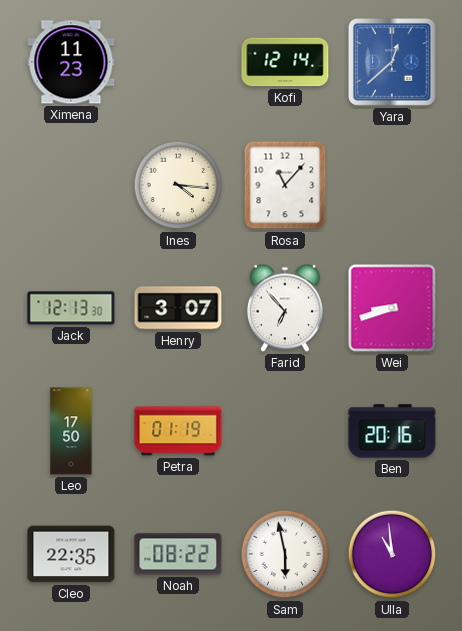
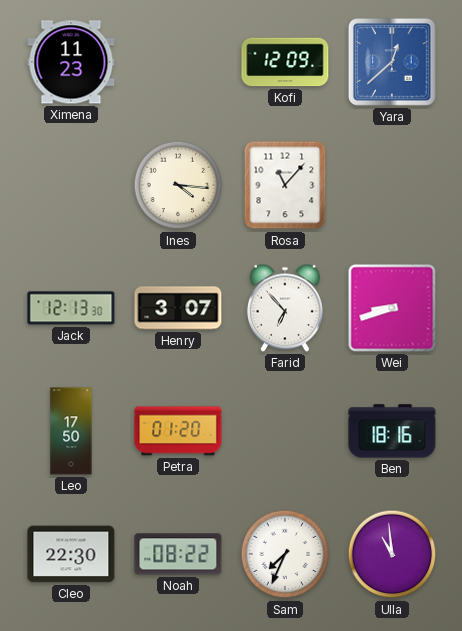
Kofi: 12:14 -> 12:09 (285, 62)
Petra: 01:19 -> 01:20 (178, 431)
Ben: 20:16 -> 18:16 (392, 431)
Cleo: 22:35 -> 22:30 (71, 554)
Sam: 5:58 -> 7:34 (285, 554)
